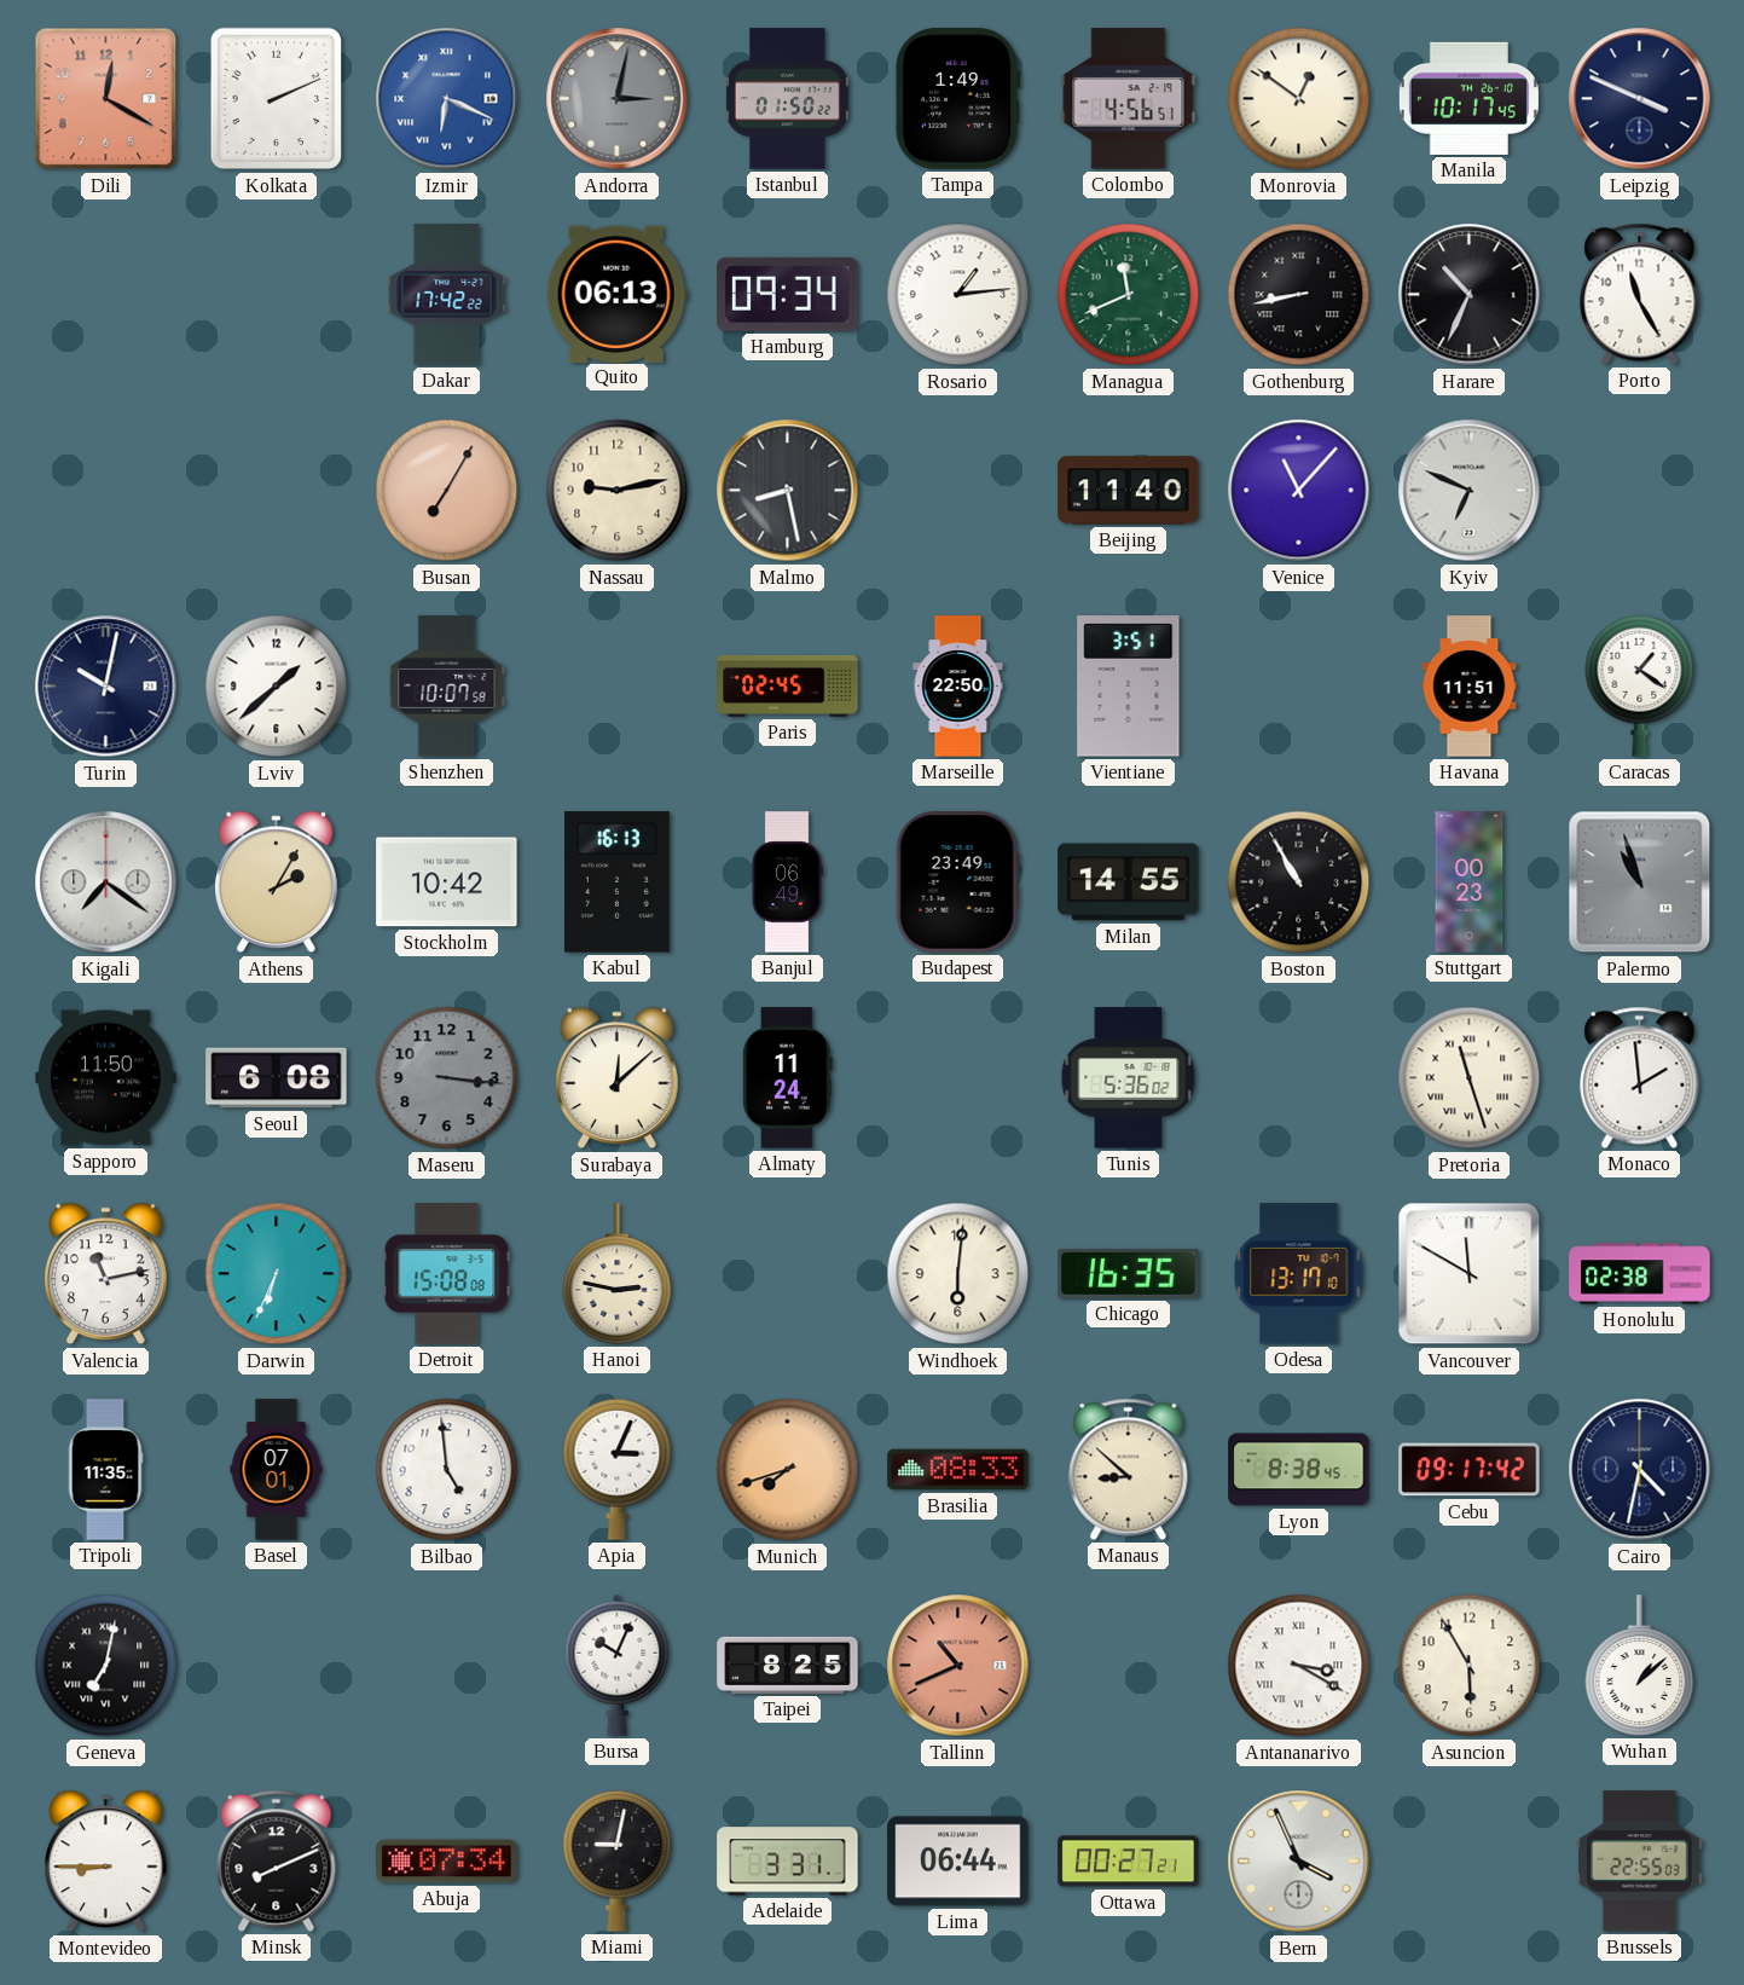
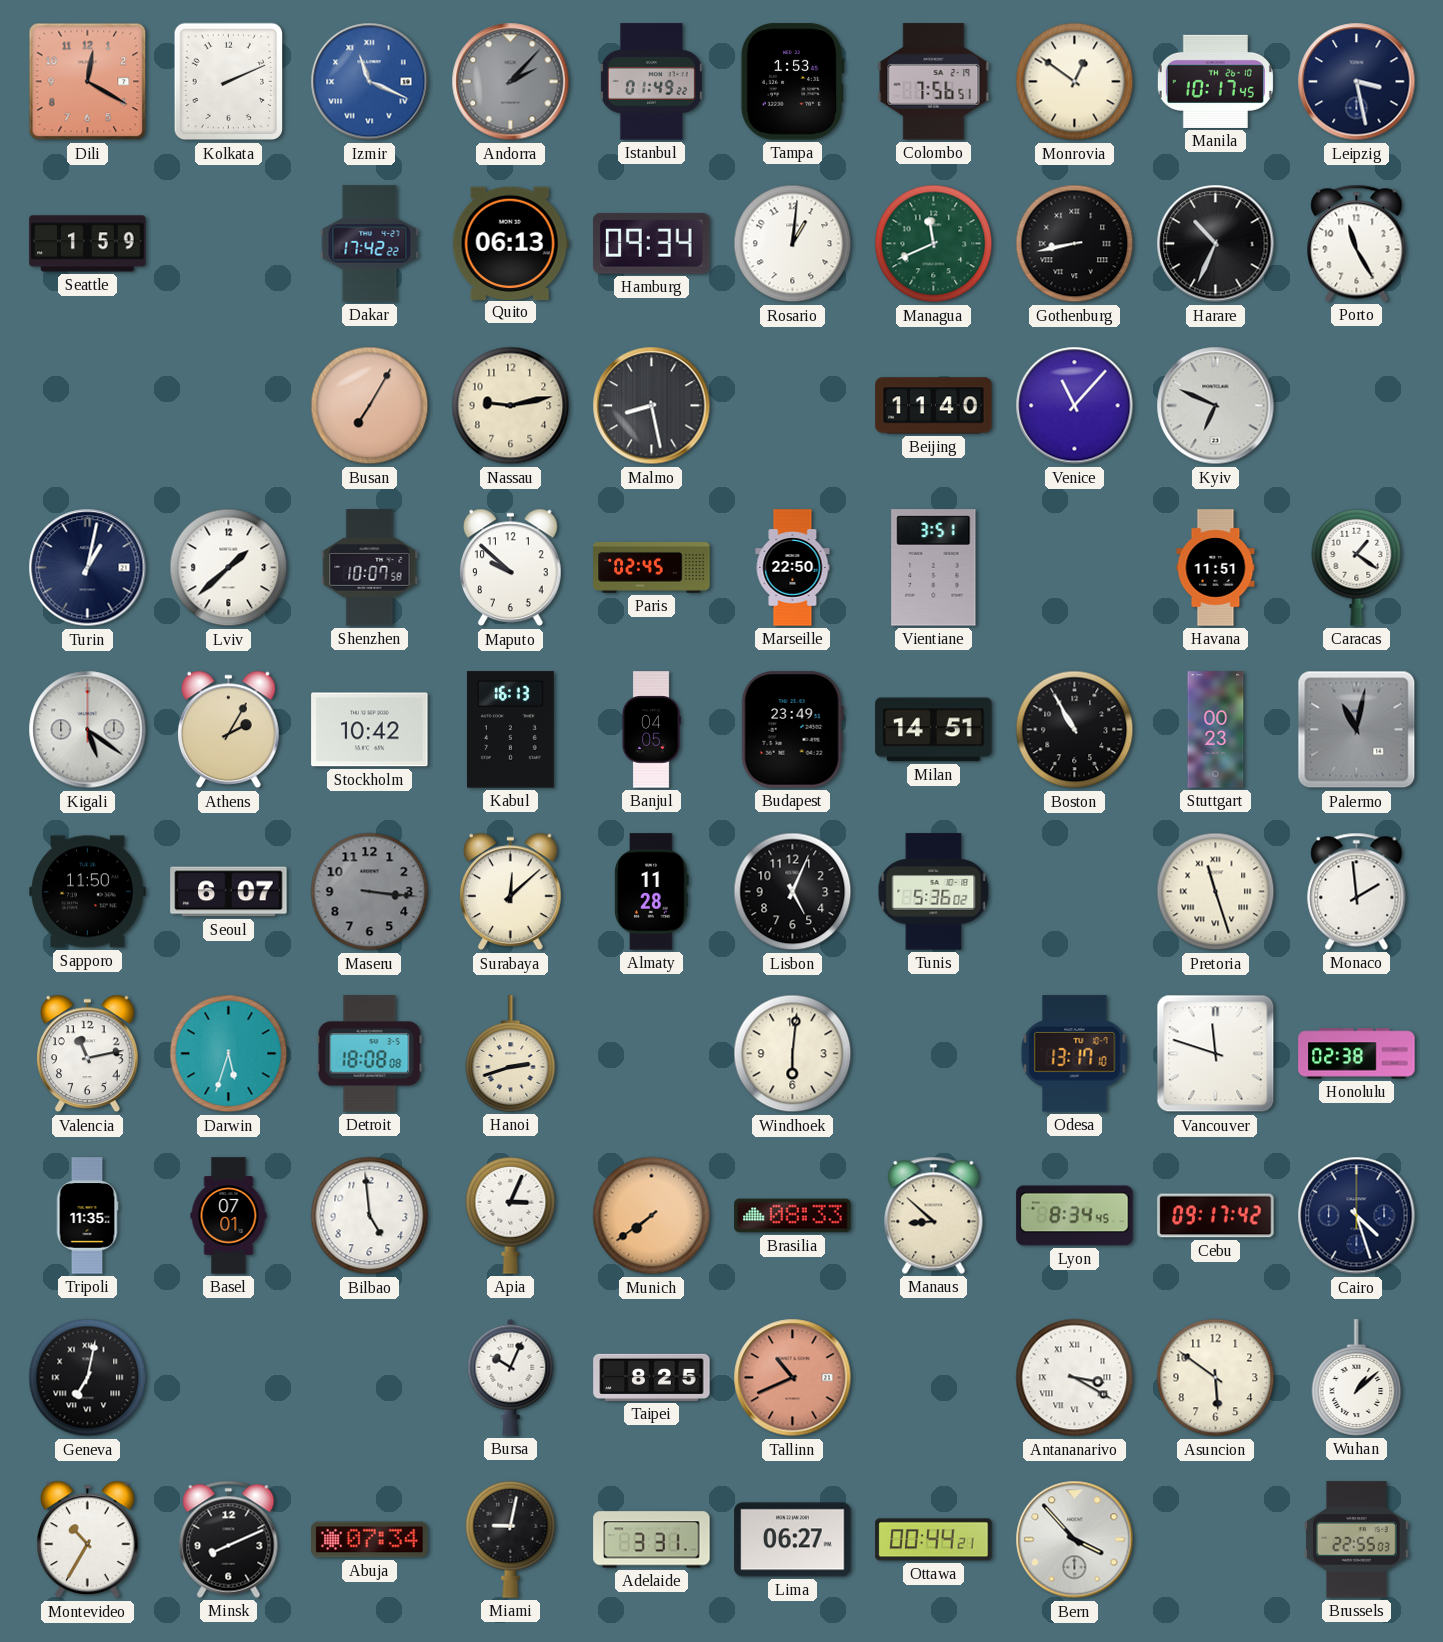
Izmir: 6:19 -> 11:19 (370, 82)
Andorra: 3:02 -> 2:07 (511, 82)
Istanbul: 01:50 -> 01:49 (651, 82)
Tampa: 1:49 -> 1:53 (792, 82)
Colombo: 4:56 -> 7:56 (934, 82)
Leipzig: 3:49 -> 3:28 (1357, 82)
Seattle: none -> 1:59 (88, 244)
Rosario: 1:14 -> 1:01 (793, 244)
Turin: 10:02 -> 1:02 (88, 568)
Maputo: none -> 9:52 (511, 568)
Kigali: 7:21 -> 5:21 (88, 730)
Banjul: 06:49 -> 04:05 (651, 730)
Milan: 14:55 -> 14:51 (934, 730)
Palermo: 10:57 -> 11:02 (1357, 730)
Seoul: 6:08 -> 6:07 (229, 892)
Almaty: 11:24 -> 11:28 (652, 892)
Lisbon: none -> 5:04 (793, 892)
Darwin: 6:34 -> 5:33 (229, 1054)
Detroit: 15:08 -> 18:08 (370, 1054)
Hanoi: 2:47 -> 2:42 (511, 1054)
Chicago: 16:35 -> none (1129, 1273)
Vancouver: 11:50 -> 11:48 (1216, 1054)
Munich: 7:42 -> 7:39 (652, 1216)
Lyon: 8:38 -> 8:34 (1075, 1216)
Cairo: 4:32 -> 4:27 (1357, 1216)
Asuncion: 5:55 -> 5:51 (1216, 1378)
Montevideo: 8:45 -> 10:35 (88, 1540)
Lima: 06:44 -> 06:27 (793, 1540)
Ottawa: 00:27 -> 00:44 (934, 1540)
Bern: 3:56 -> 3:53 (1075, 1540)
